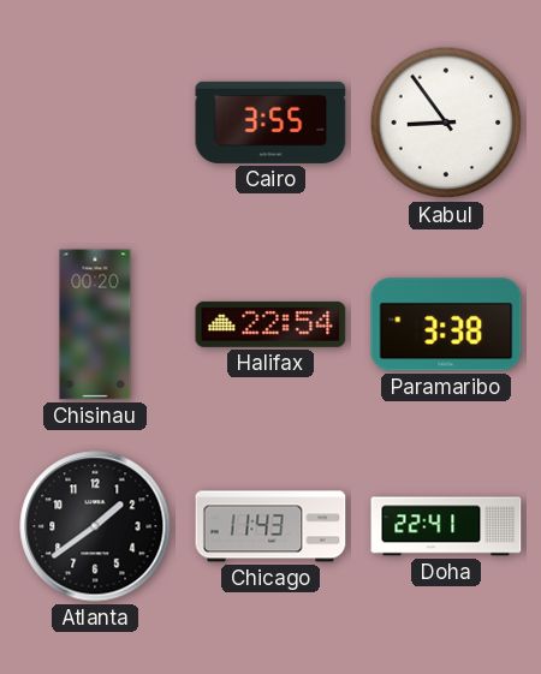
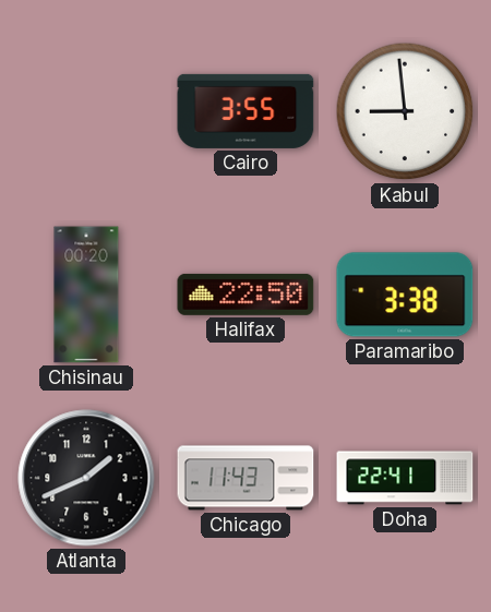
Kabul: 8:54 -> 8:59 (405, 111)
Halifax: 22:54 -> 22:50 (245, 295)
Atlanta: 1:39 -> 1:41 (86, 478)
